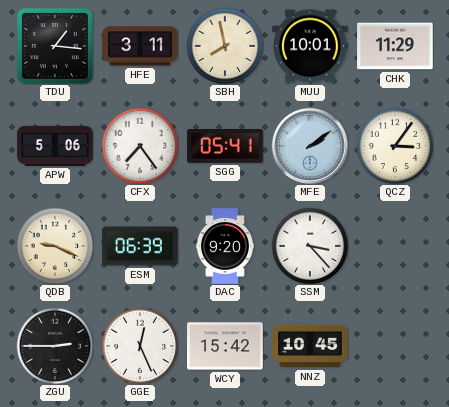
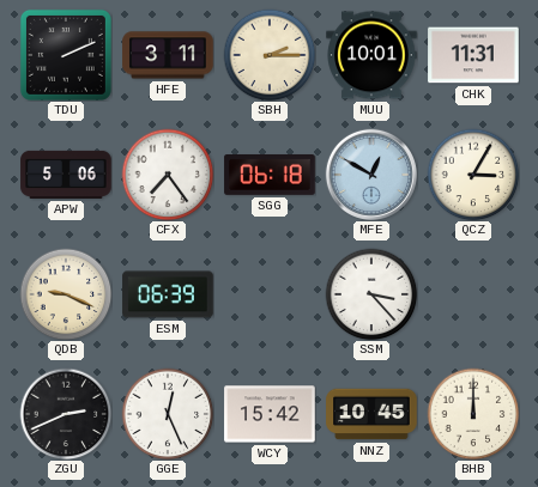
TDU: 1:16 -> 2:11 (66, 55)
SBH: 7:58 -> 2:15 (270, 55)
CHK: 11:29 -> 11:31 (473, 55)
SGG: 05:41 -> 06:18 (270, 176)
MFE: 2:09 -> 12:50 (371, 175)
QCZ: 3:06 -> 3:05 (473, 175)
DAC: 9:20 -> none (225, 246)
ZGU: 2:45 -> 2:41 (66, 414)
BHB: none -> 12:00 (473, 414)
